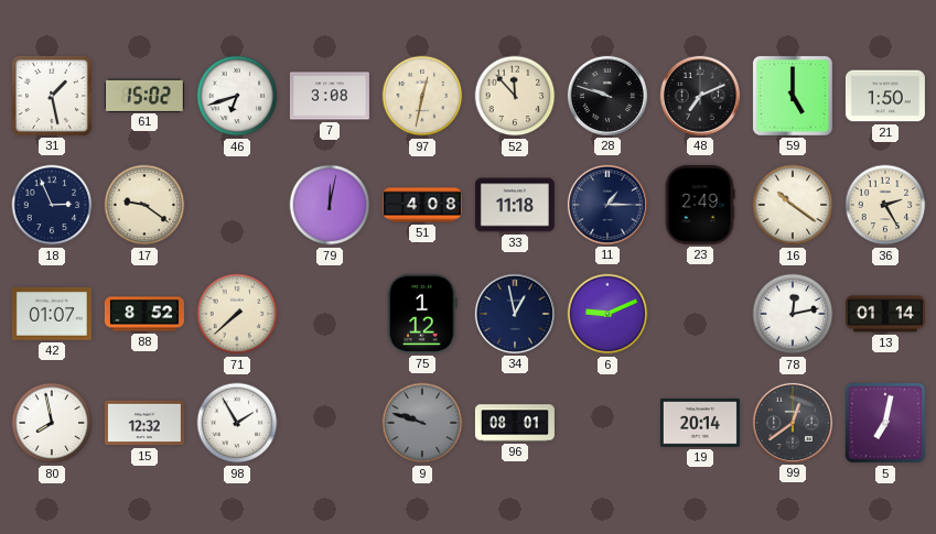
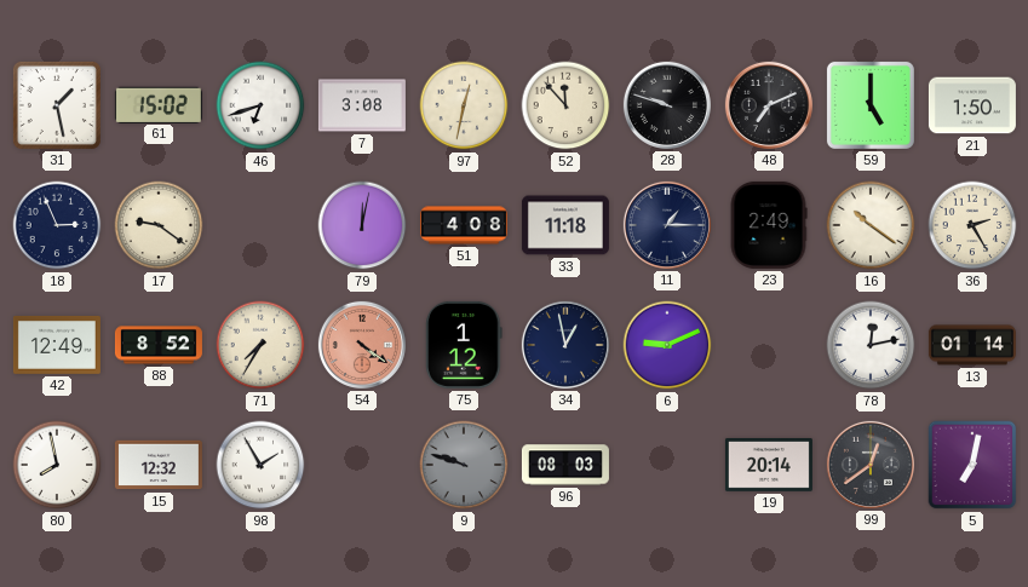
42: 01:07 -> 12:49 (57, 345)
71: 7:38 -> 7:35 (260, 345)
54: none -> 4:21 (362, 345)
96: 08:01 -> 08:03 (565, 465)
